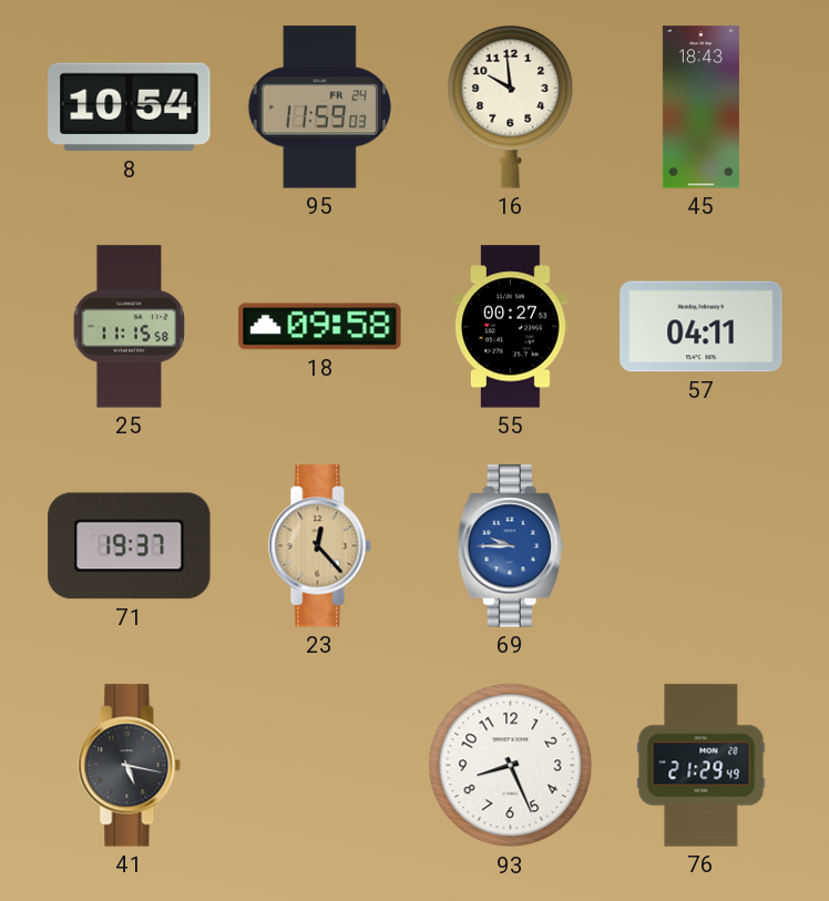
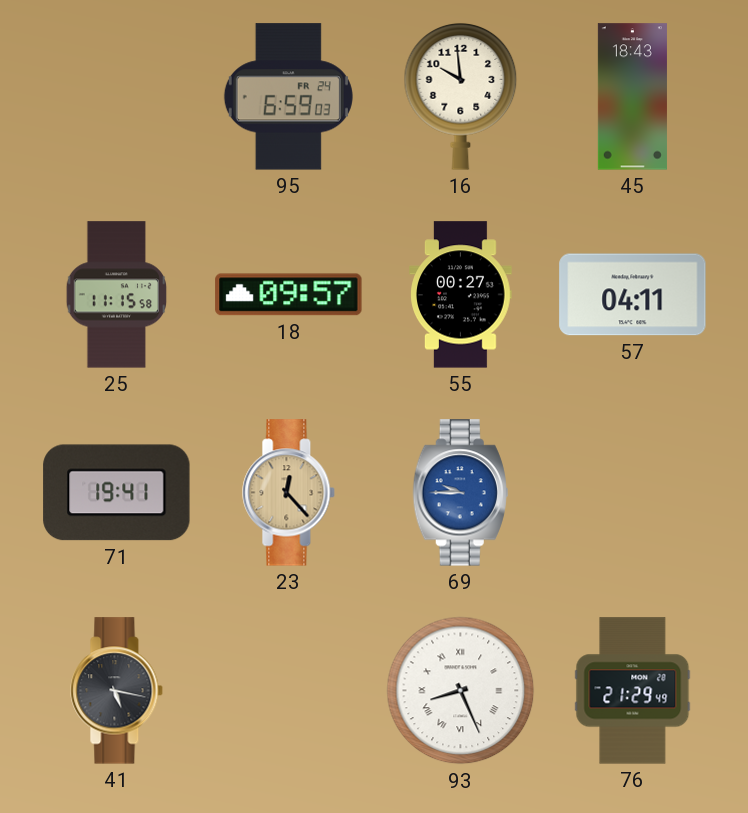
8: 10:54 -> none (130, 107)
95: 11:59 -> 6:59 (288, 97)
18: 09:58 -> 09:57 (289, 295)
71: 19:37 -> 19:41 (117, 493)
93 numerals: Arabic -> Roman (461, 691)
